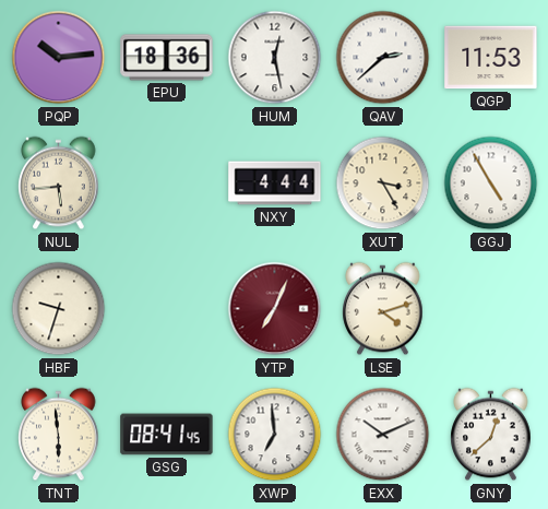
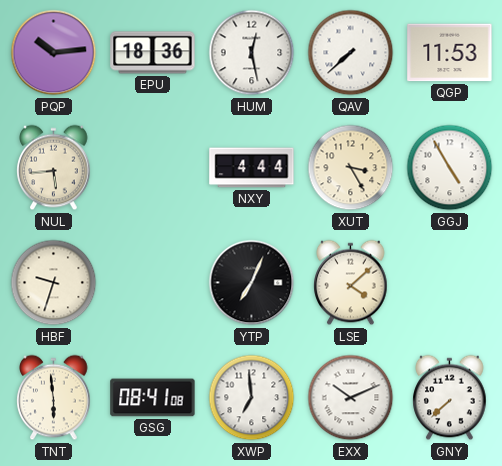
QAV: 2:38 -> 7:38 (351, 53)
YTP dial: burgundy -> black (252, 283)
LSE: 4:12 -> 4:08 (351, 283)
GSG: 08:41:45 -> 08:41:08 (153, 398)
GNY: 12:38 -> 7:38 (450, 398)
